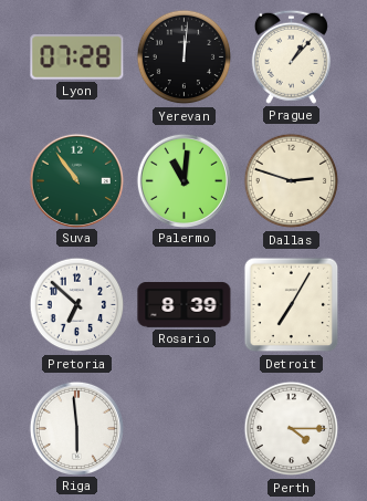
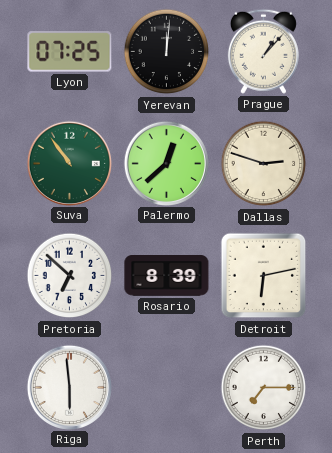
Lyon: 07:28 -> 07:25 (70, 52)
Palermo: 11:01 -> 12:38 (166, 163)
Detroit: 7:05 -> 6:13 (264, 276)
Perth: 4:15 -> 7:15 (264, 388)
